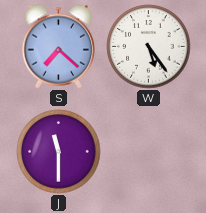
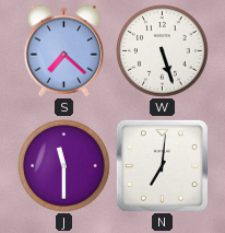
W: 5:24 -> 5:27 (163, 51)
N: none -> 7:01 (162, 165)
